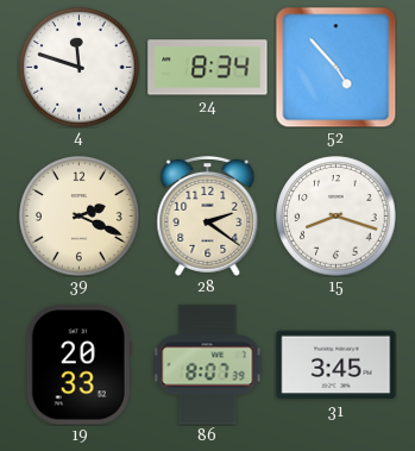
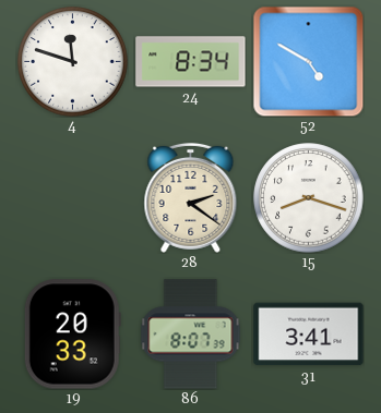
52: 4:53 -> 4:50 (308, 61)
39: 2:19 -> none (80, 217)
31: 3:45 -> 3:41 (309, 335)
